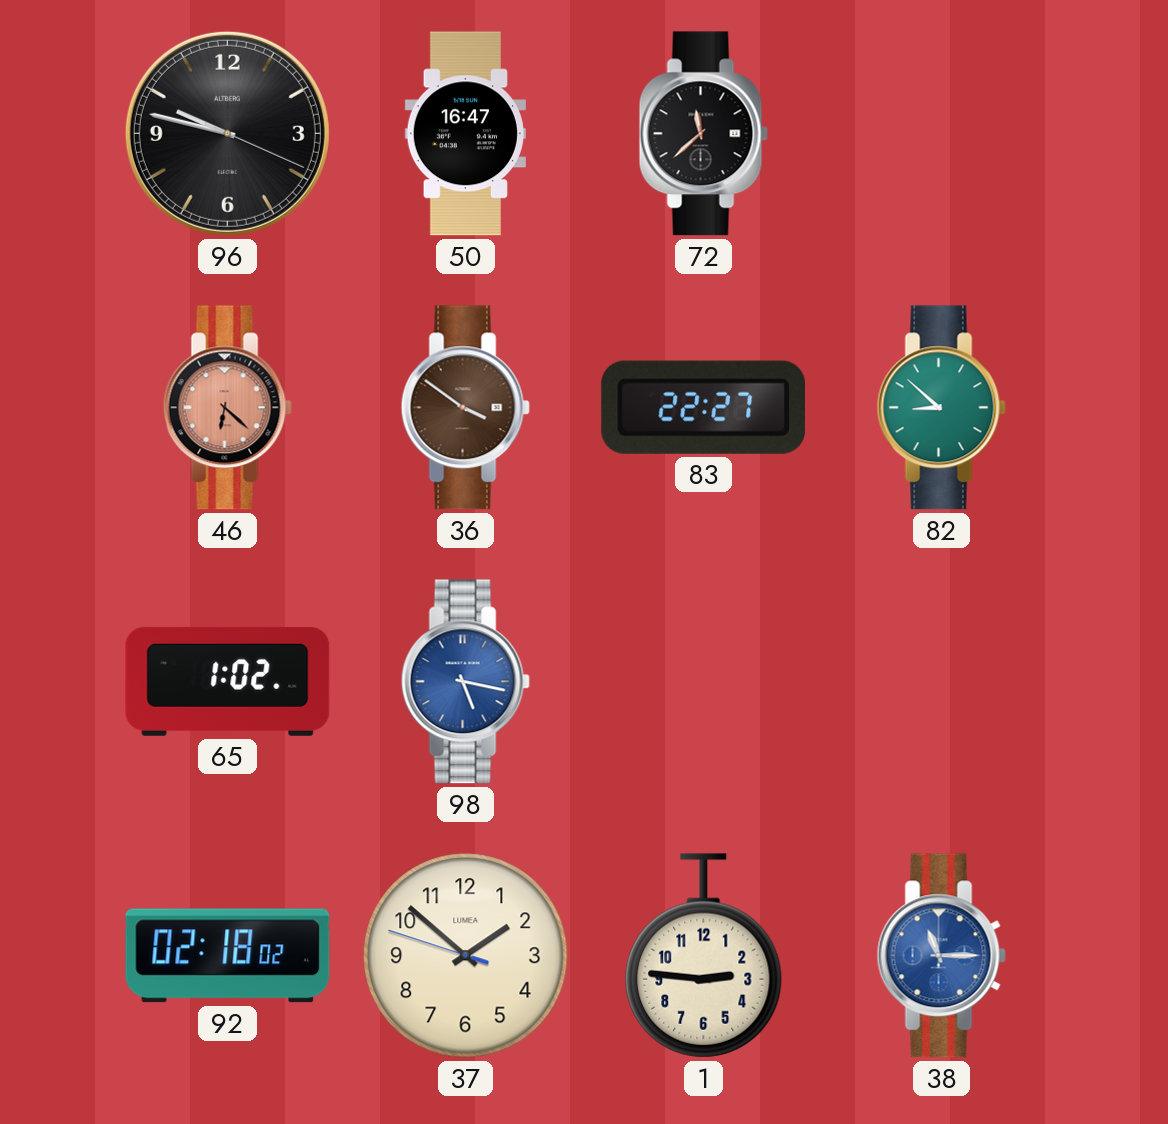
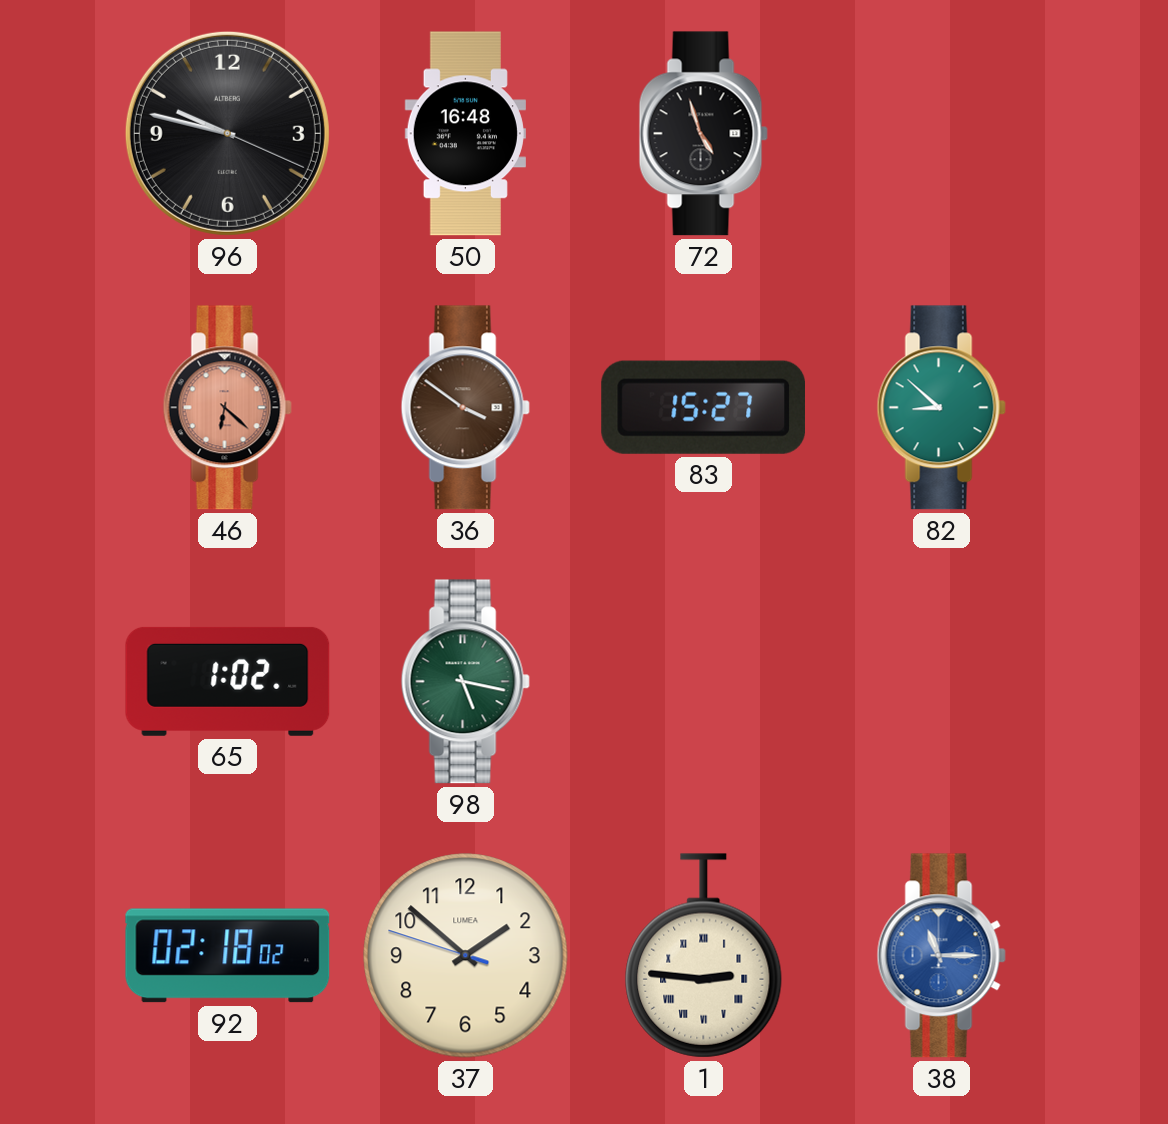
50: 16:47 -> 16:48 (465, 134)
72: 11:38 -> 4:57 (703, 134)
83: 22:27 -> 15:27 (703, 407)
98 dial: blue -> green (465, 682)
1 numerals: Arabic -> Roman (704, 956)
